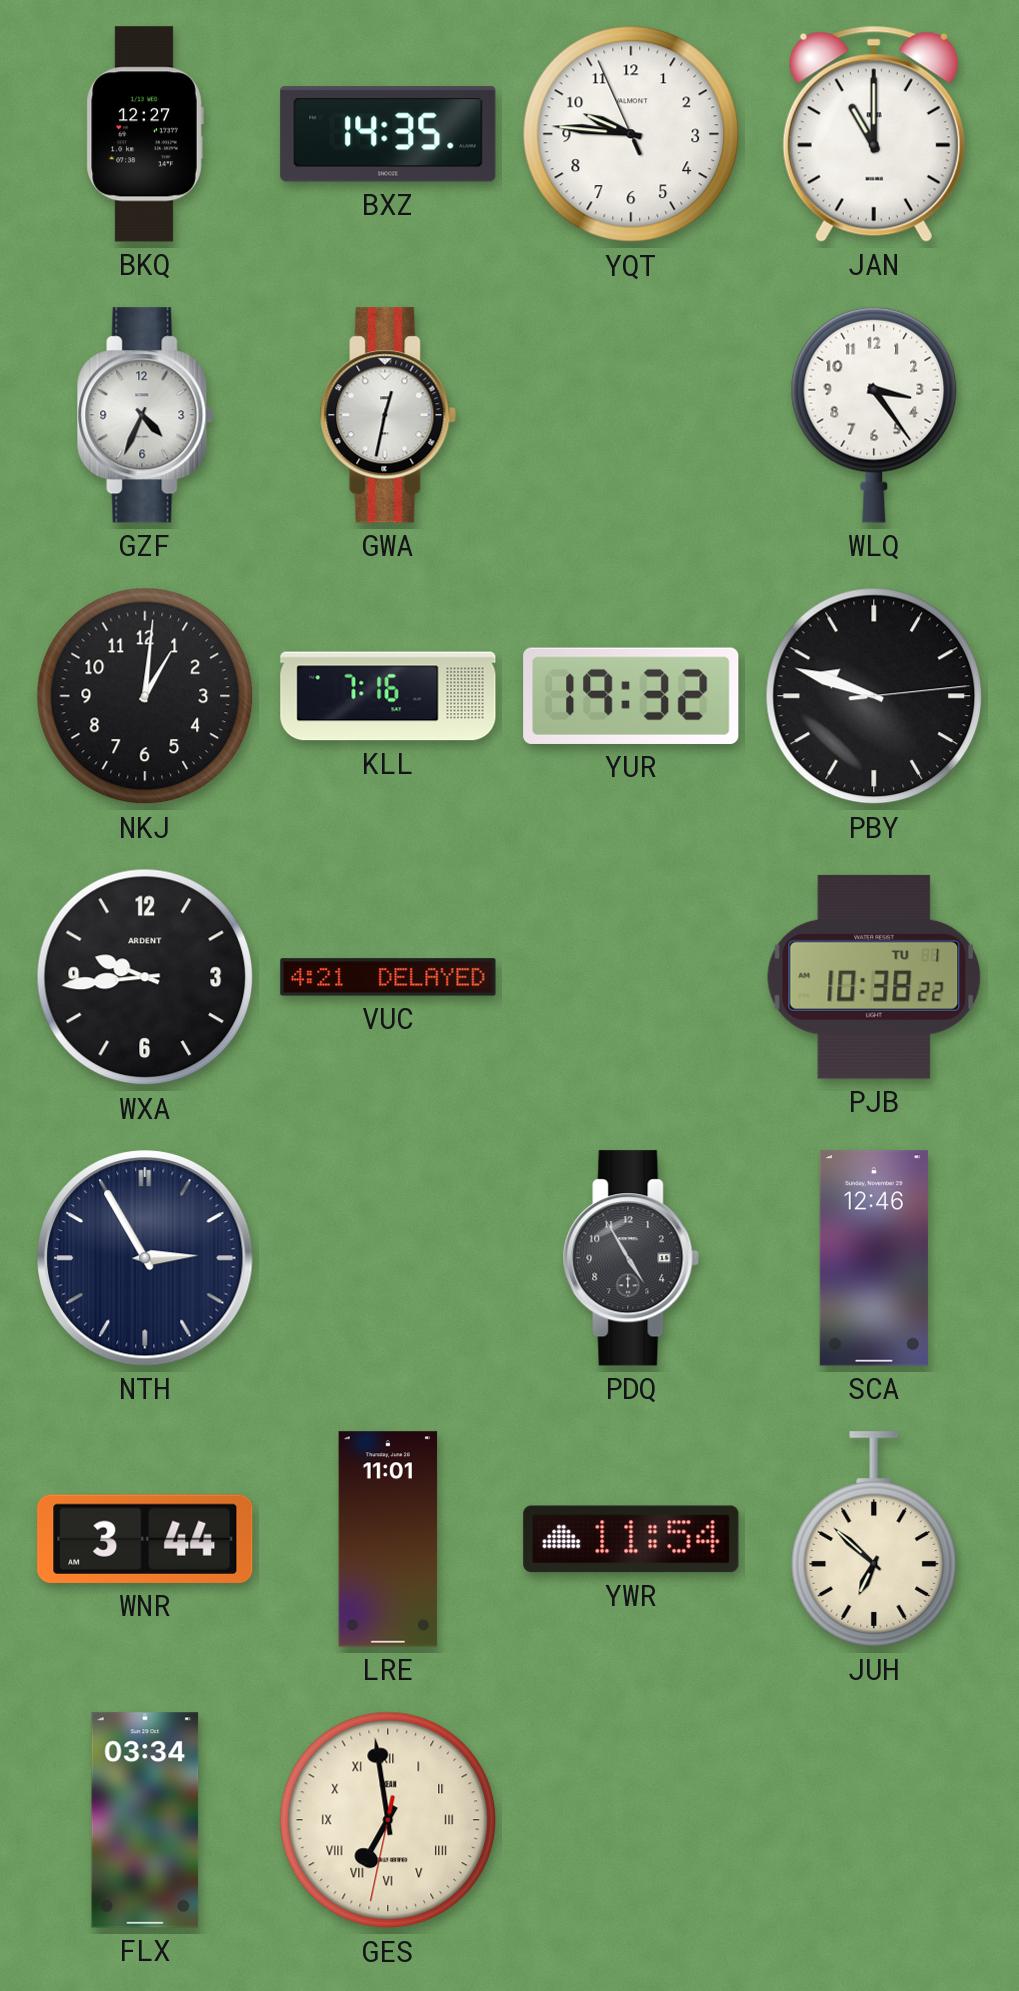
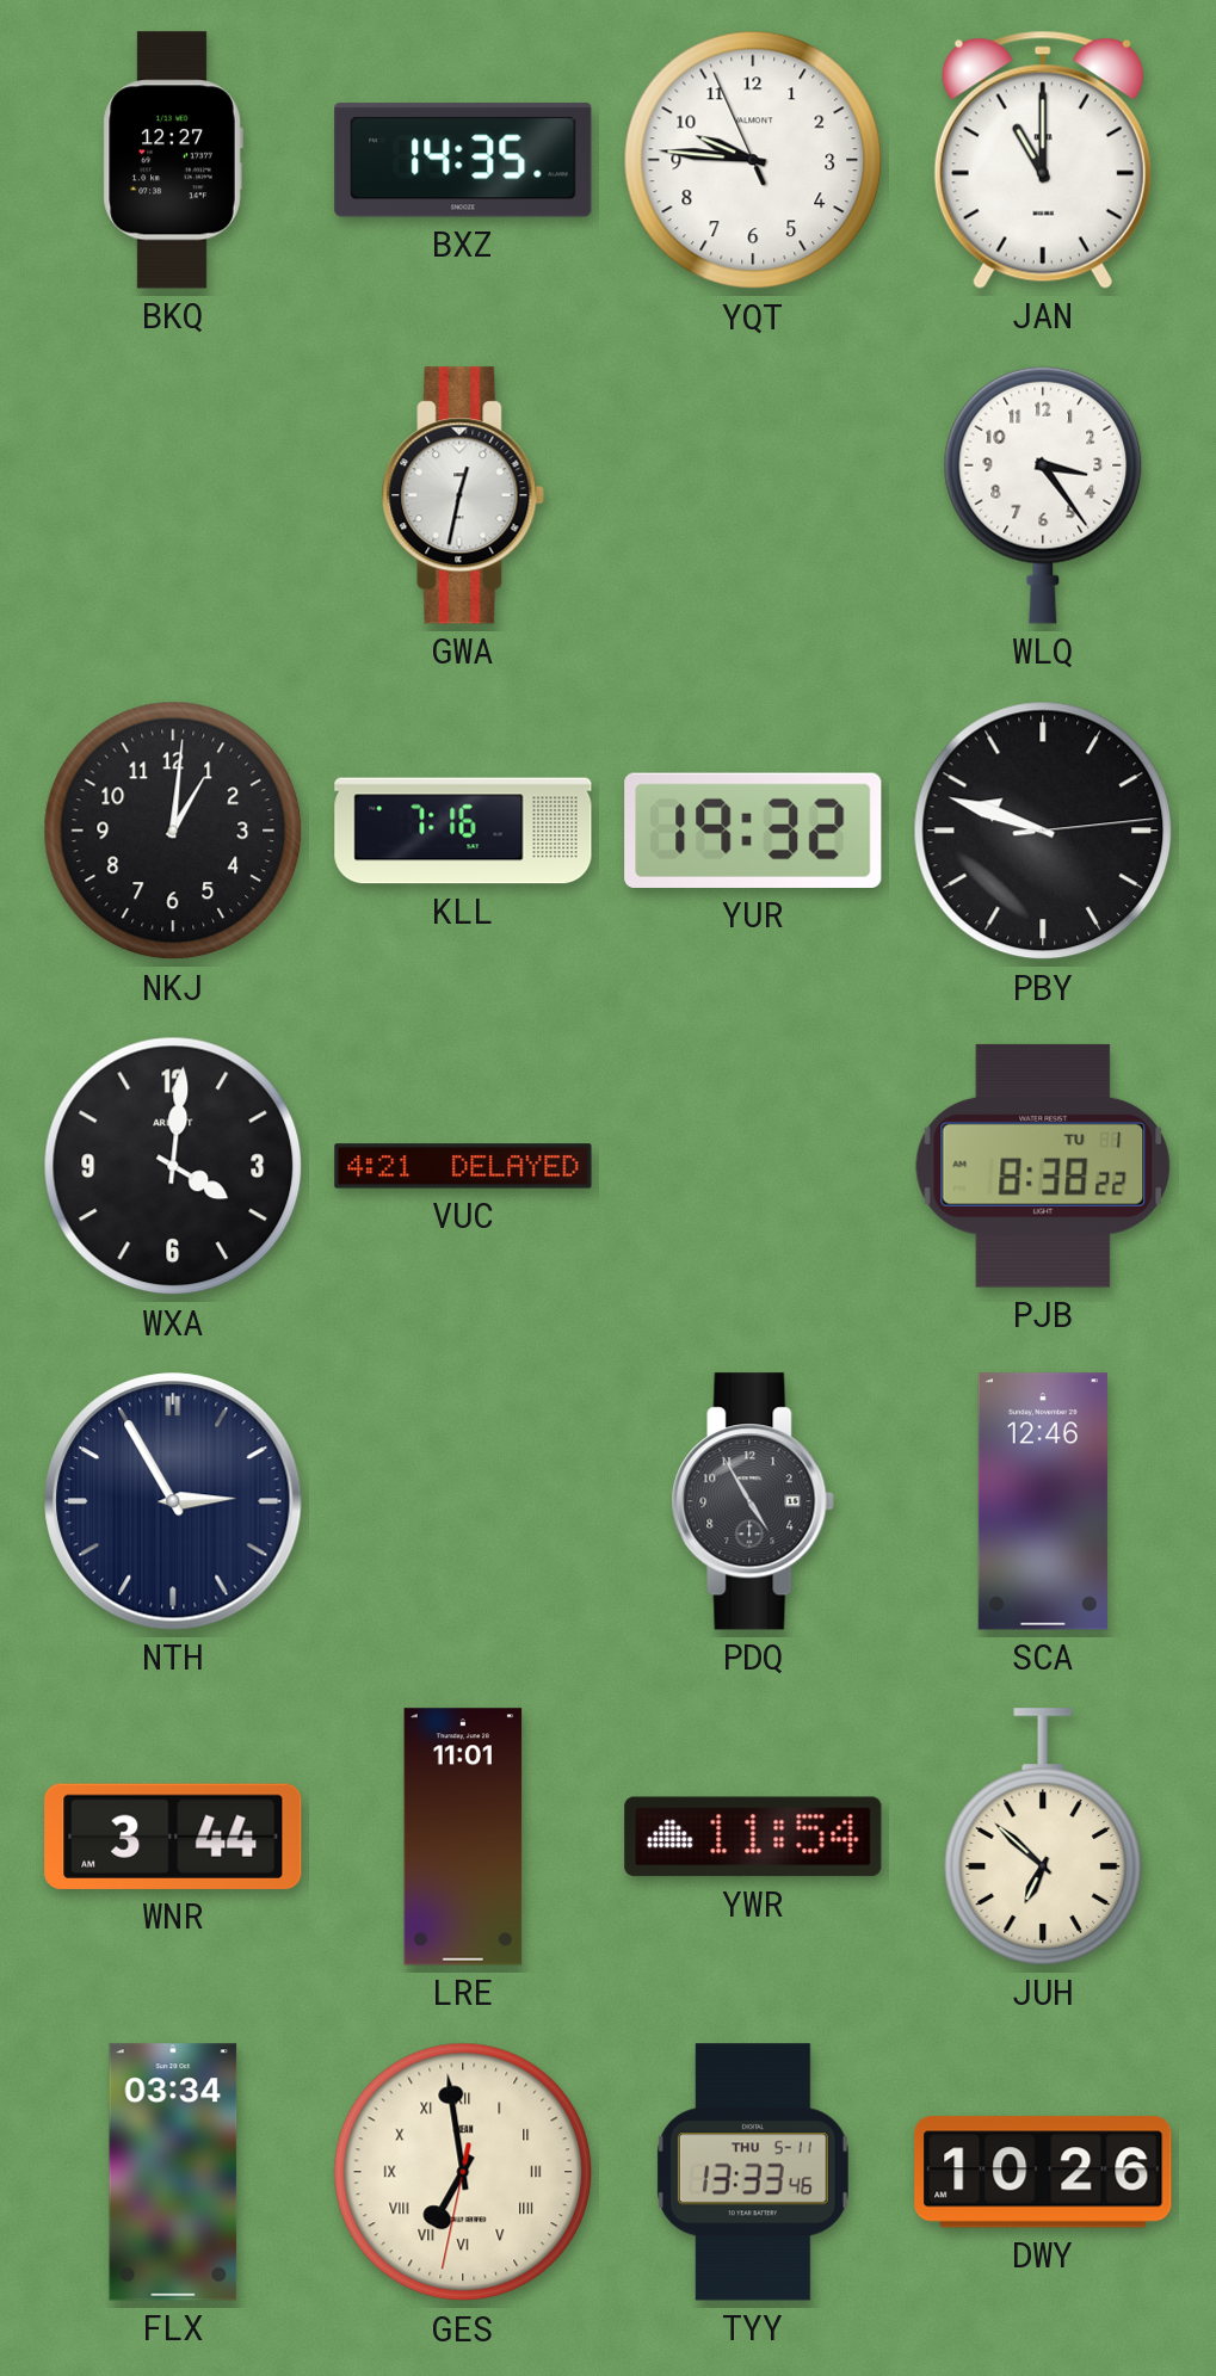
GZF: 4:34 -> none (145, 415)
WXA: 9:44 -> 4:01 (173, 1166)
PJB: 10:38 -> 8:38 (1042, 1166)
TYY: none -> 13:33 (753, 2172)
DWY: none -> 10:26 (1043, 2172)
